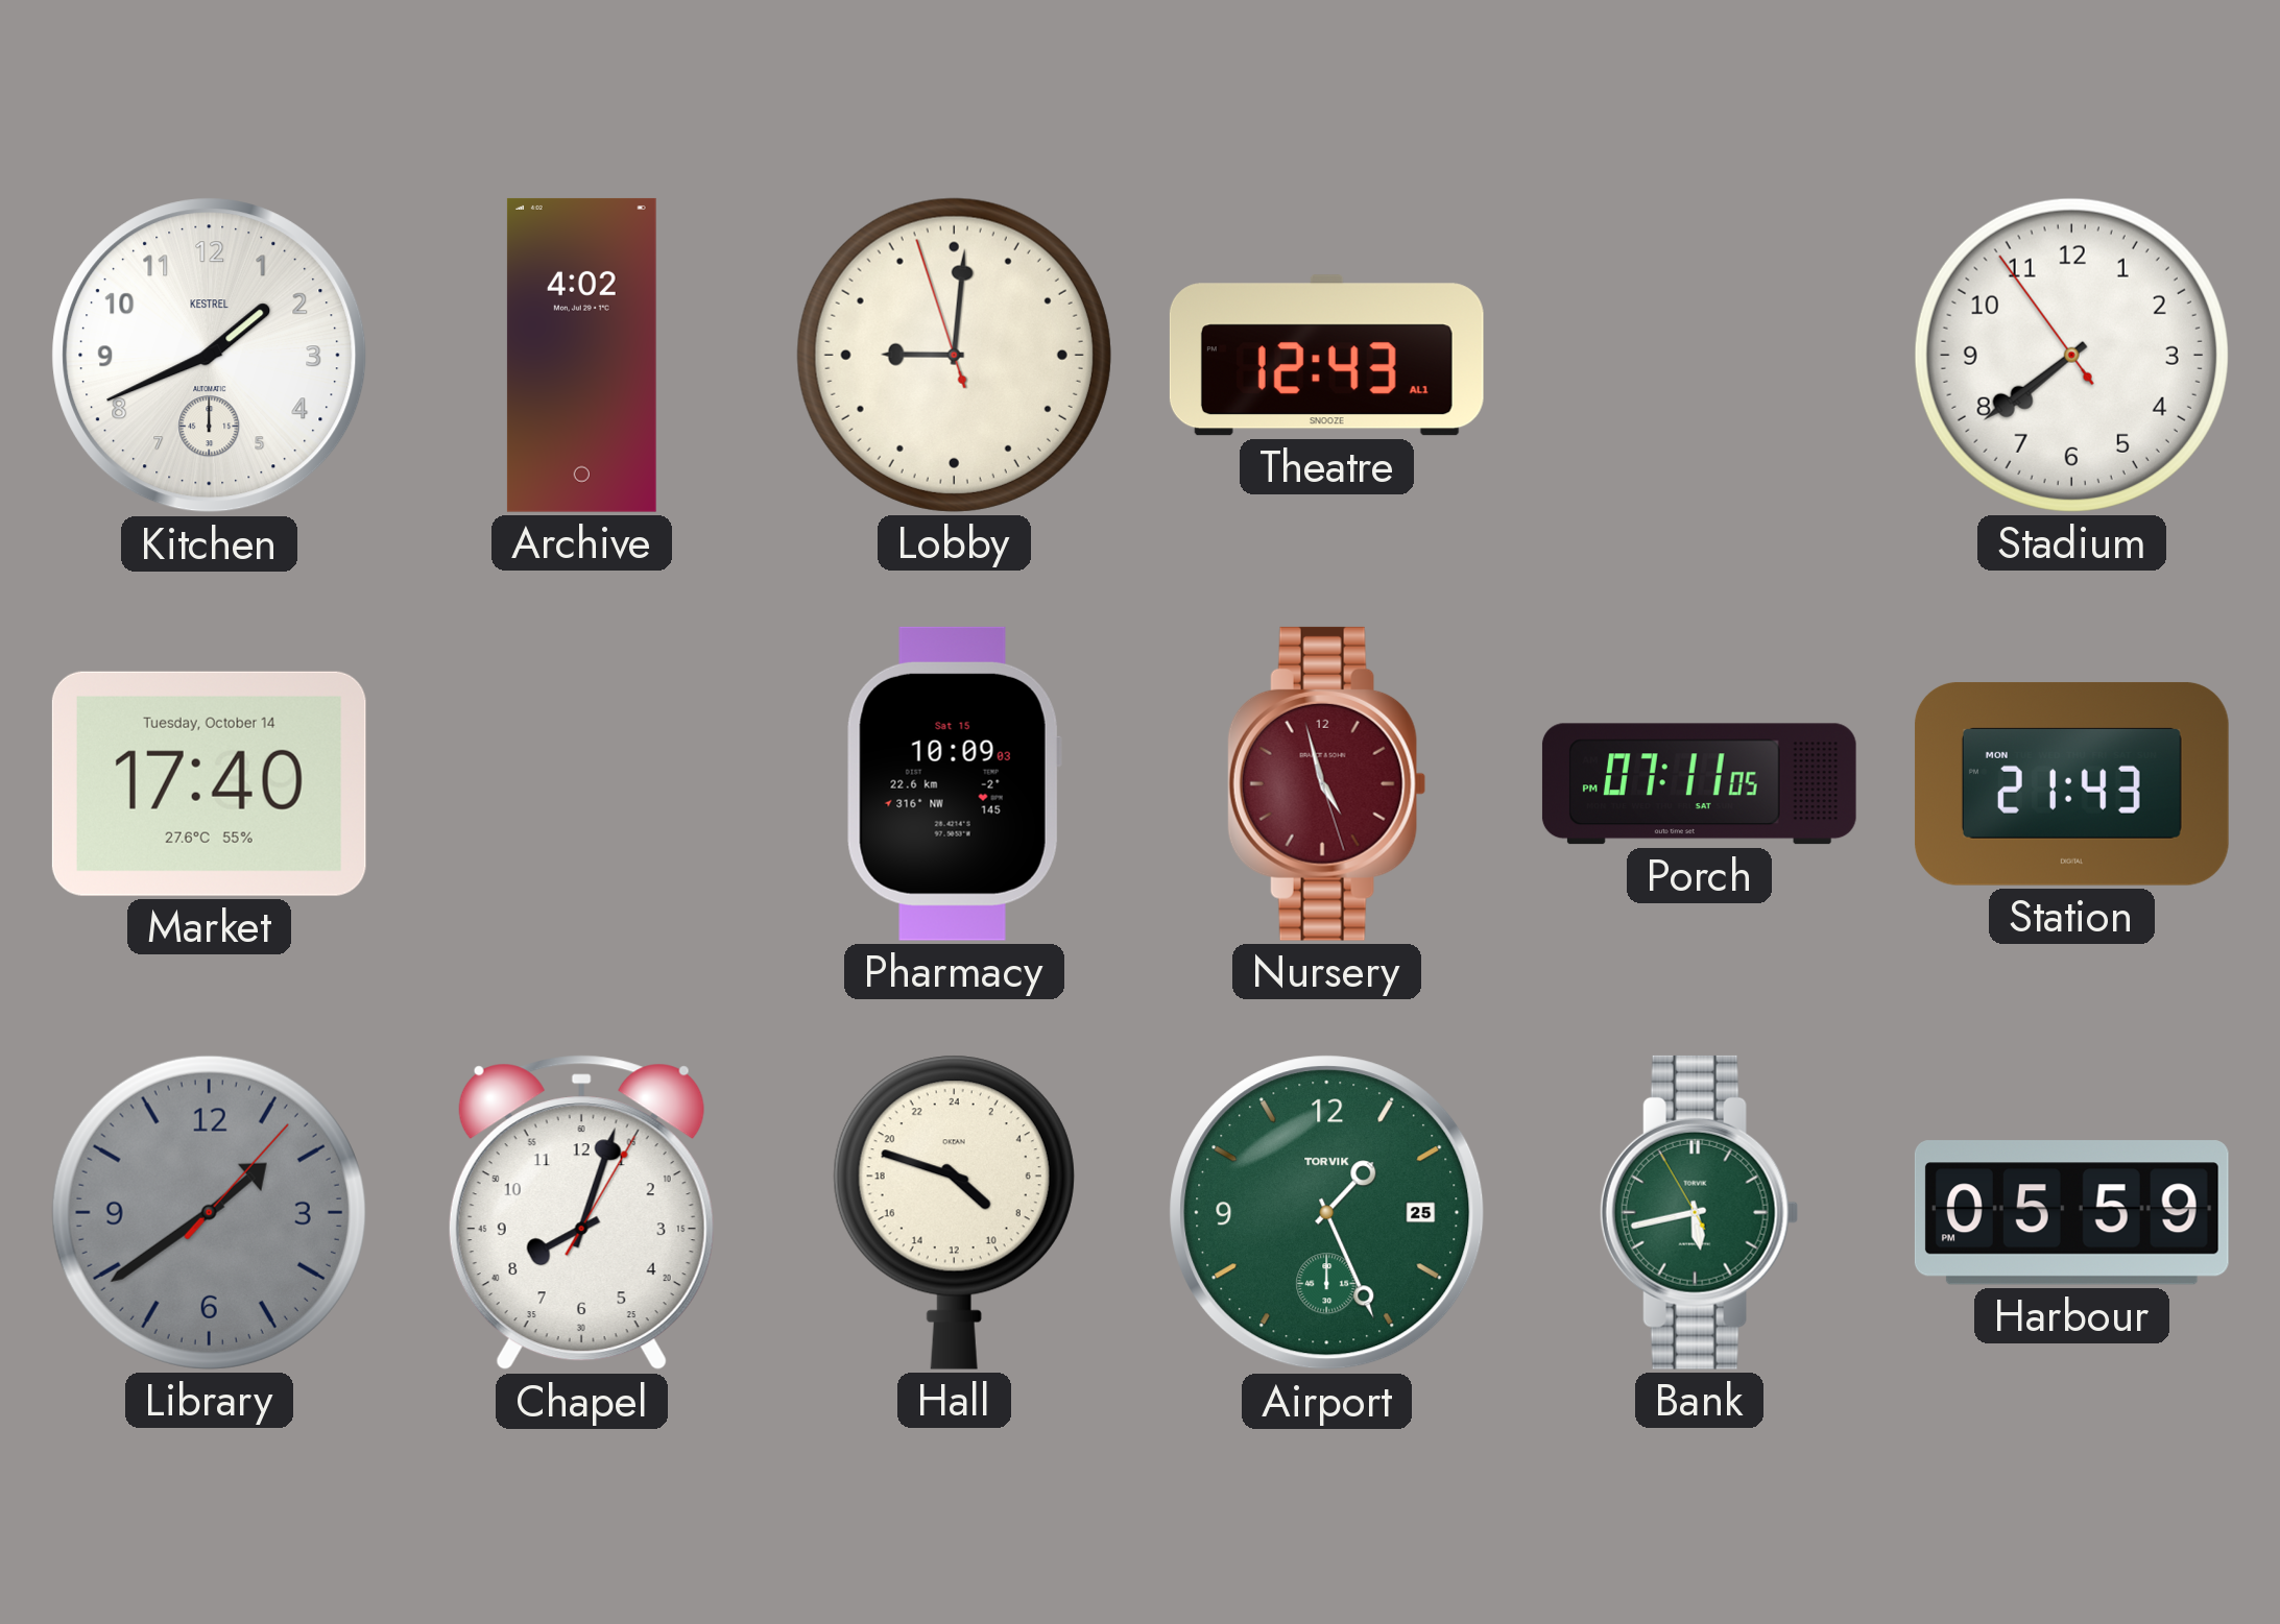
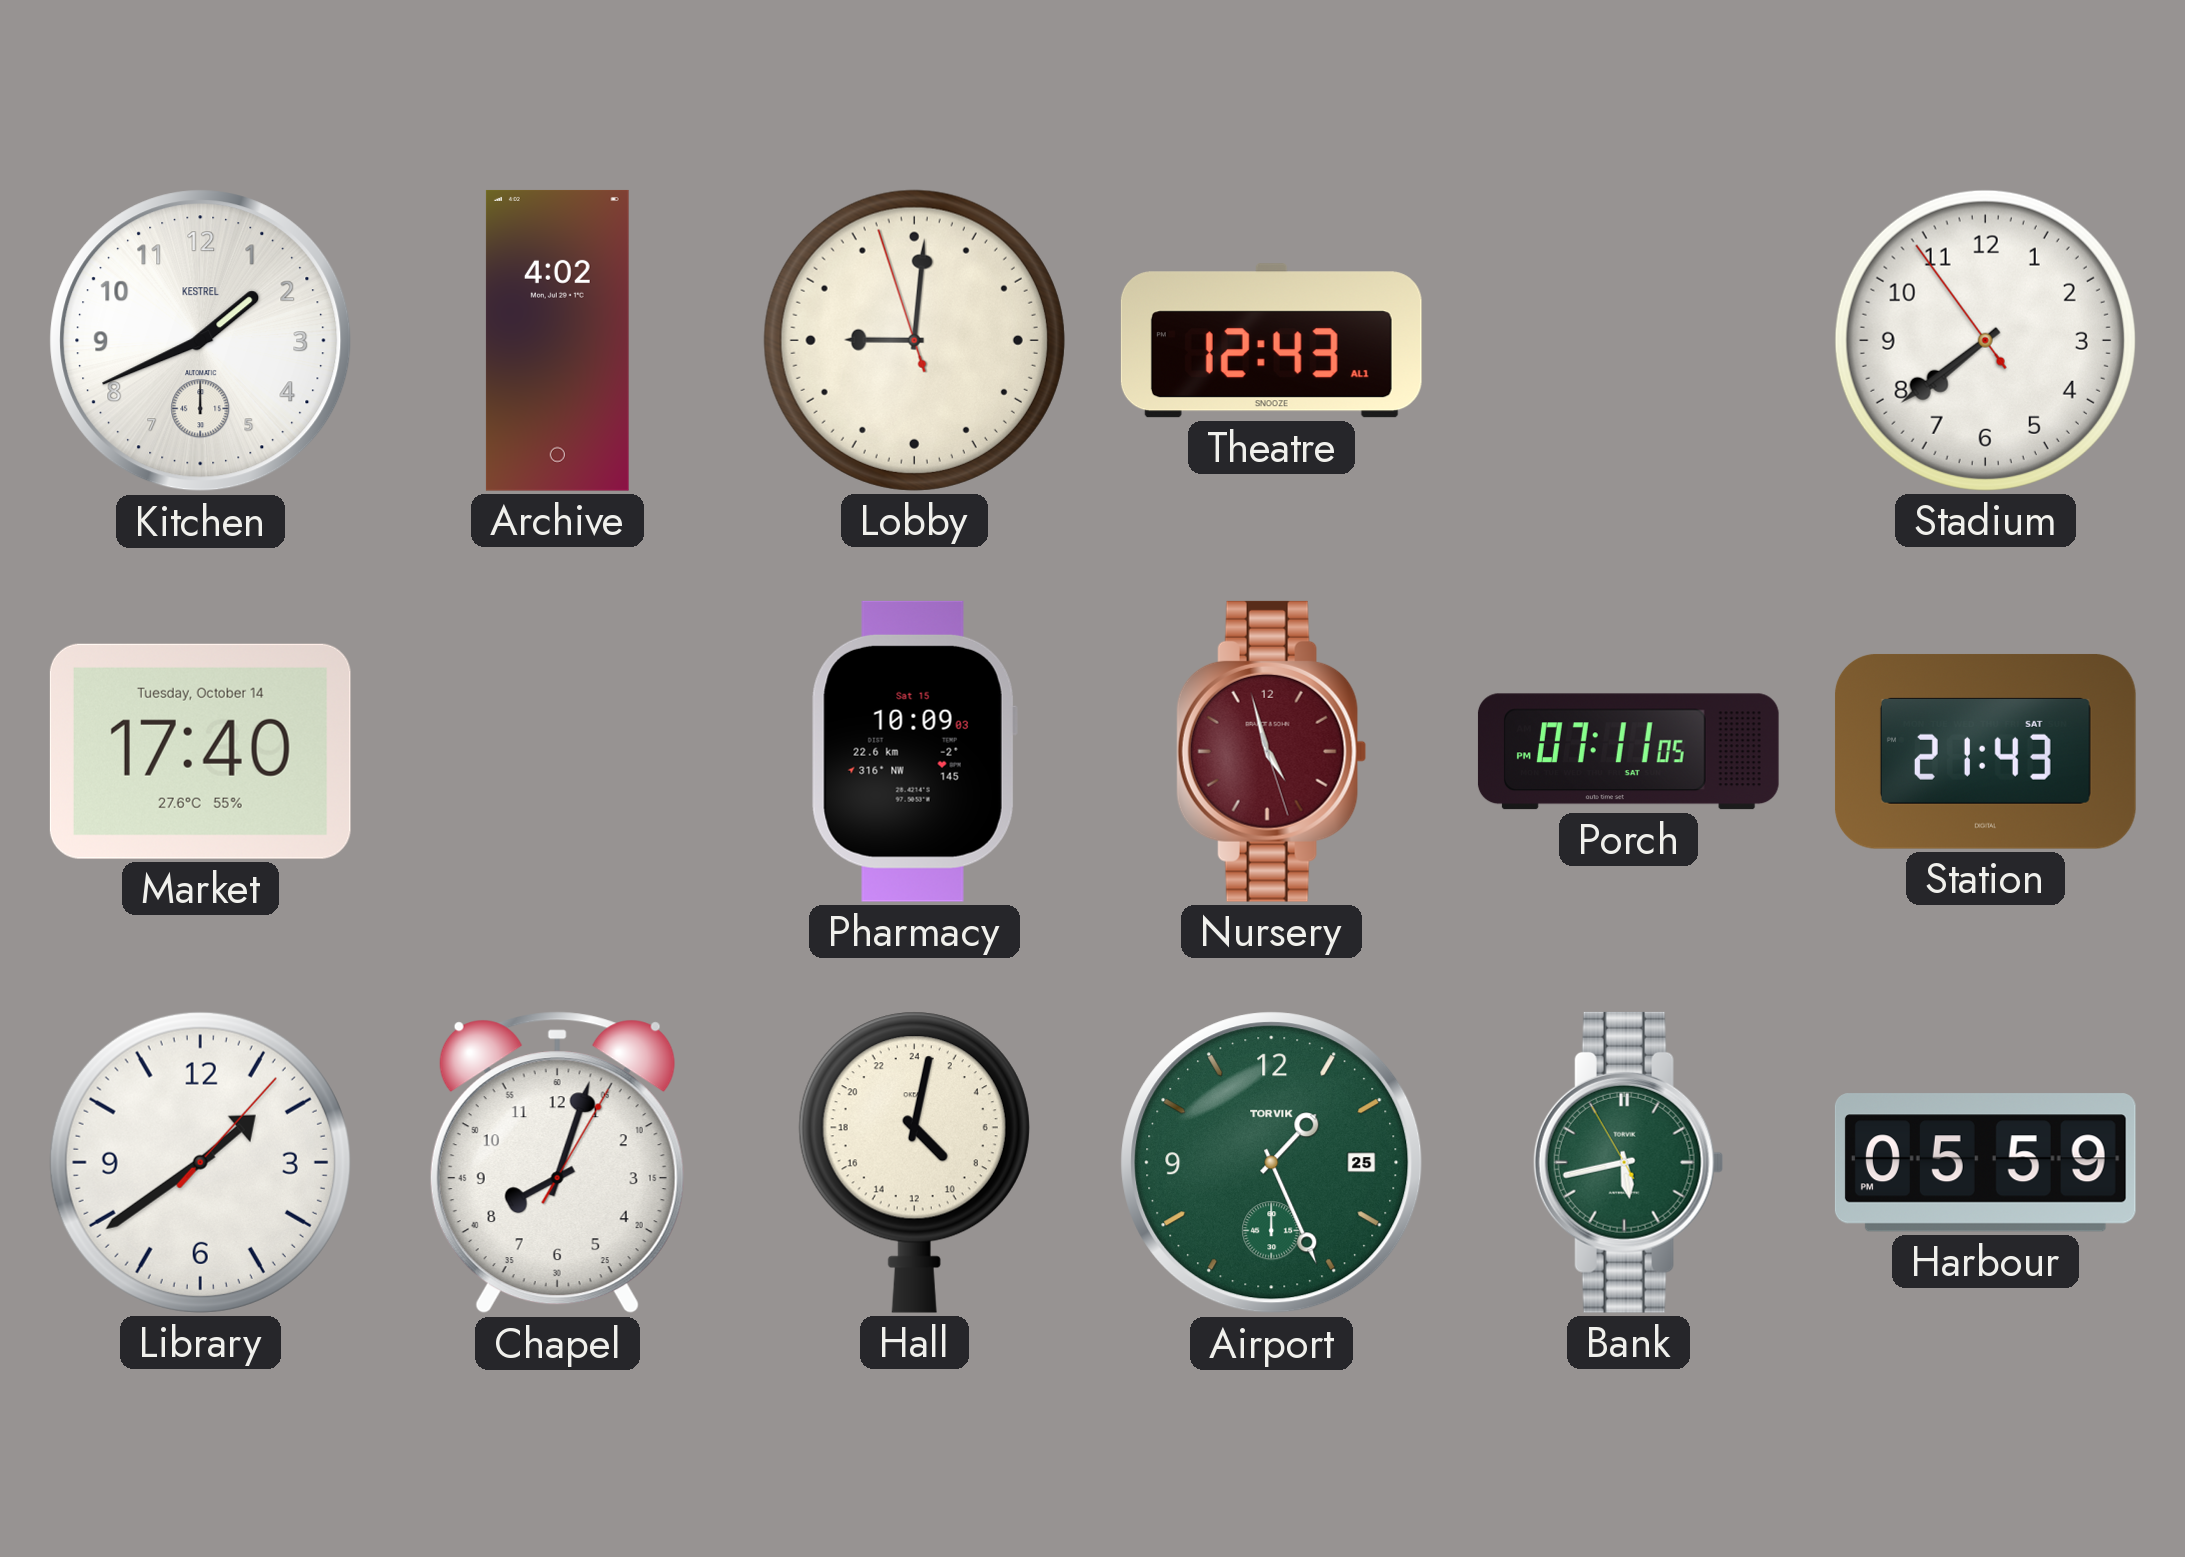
Station date: MON -> SAT (1985, 752)
Library dial: grey -> white (200, 1162)
Hall: 8:48 -> 9:02 (914, 1162)
